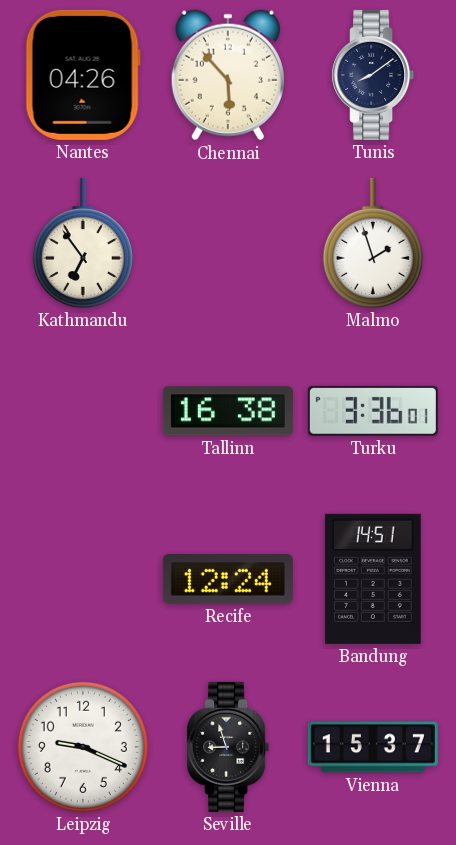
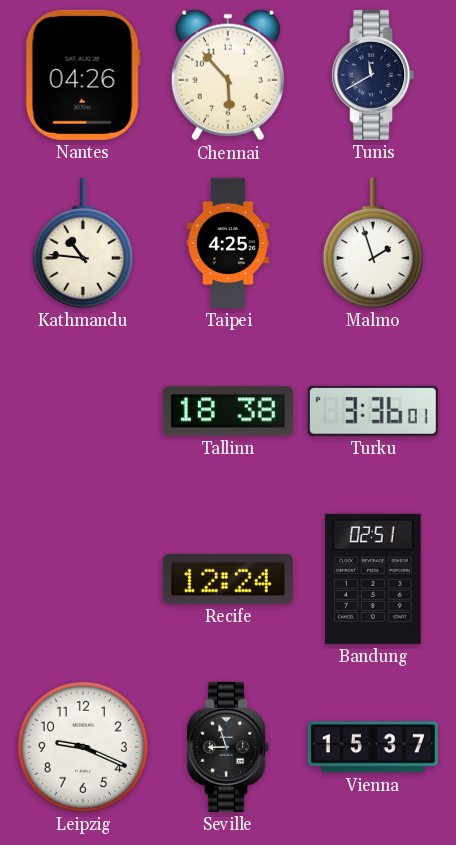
Tunis: 8:09 -> 11:40 (373, 75)
Kathmandu: 6:54 -> 10:46 (83, 243)
Taipei: none -> 4:25 (228, 243)
Tallinn: 16:38 -> 18:38 (228, 411)
Bandung: 14:51 -> 02:51 (374, 579)
